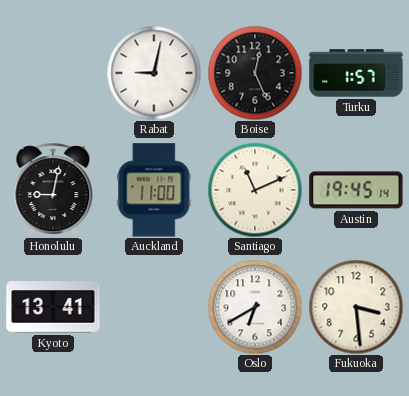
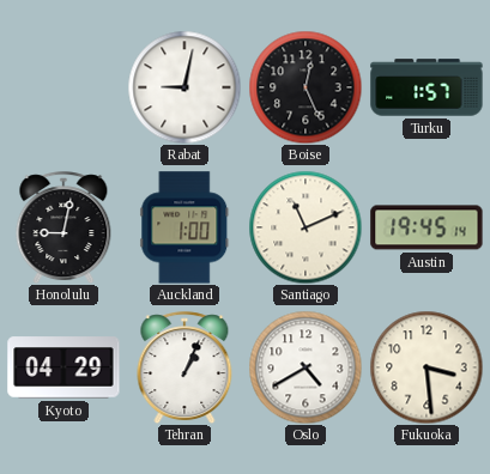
Auckland: 11:00 -> 1:00 (184, 227)
Kyoto: 13:41 -> 04:29 (63, 367)
Tehran: none -> 1:04 (184, 367)
Oslo: 6:40 -> 4:40 (306, 367)
